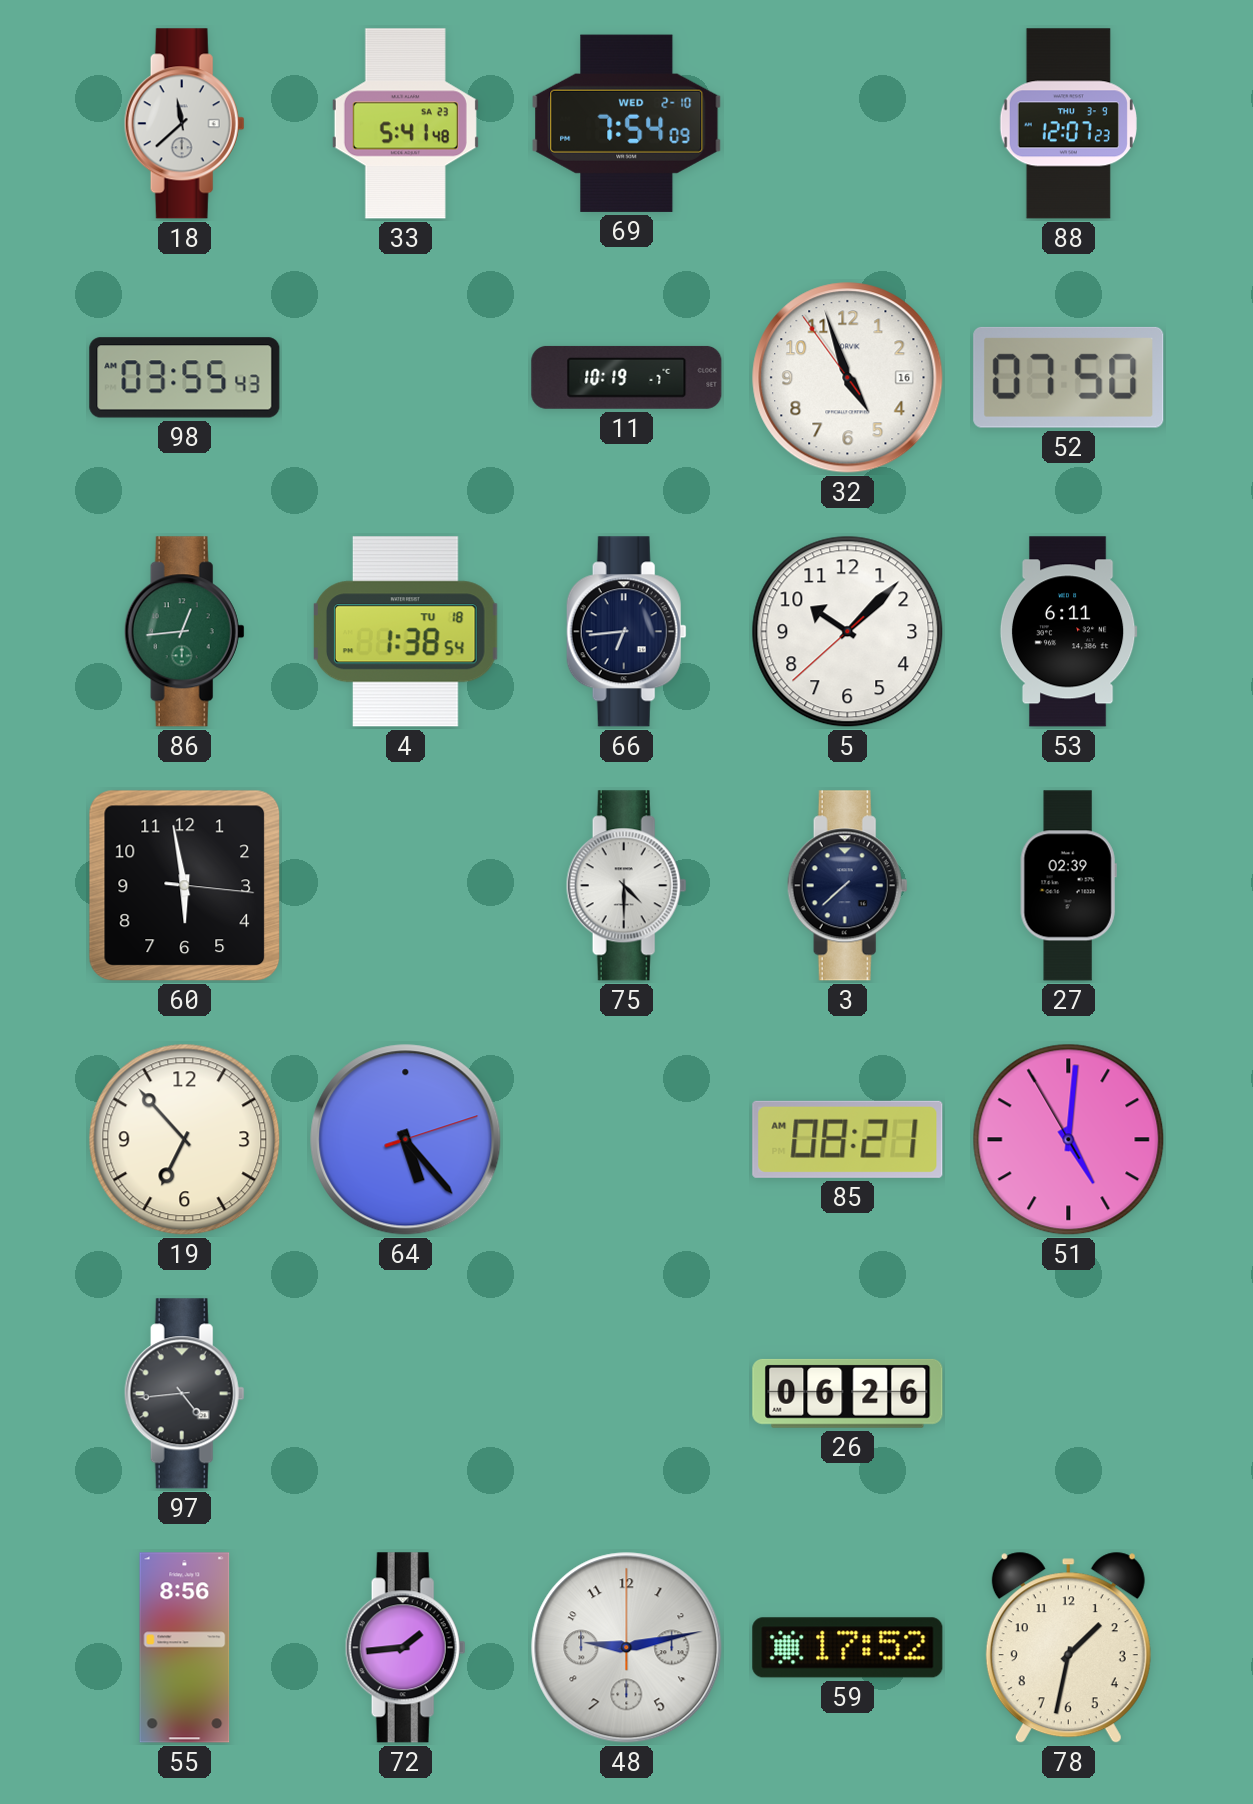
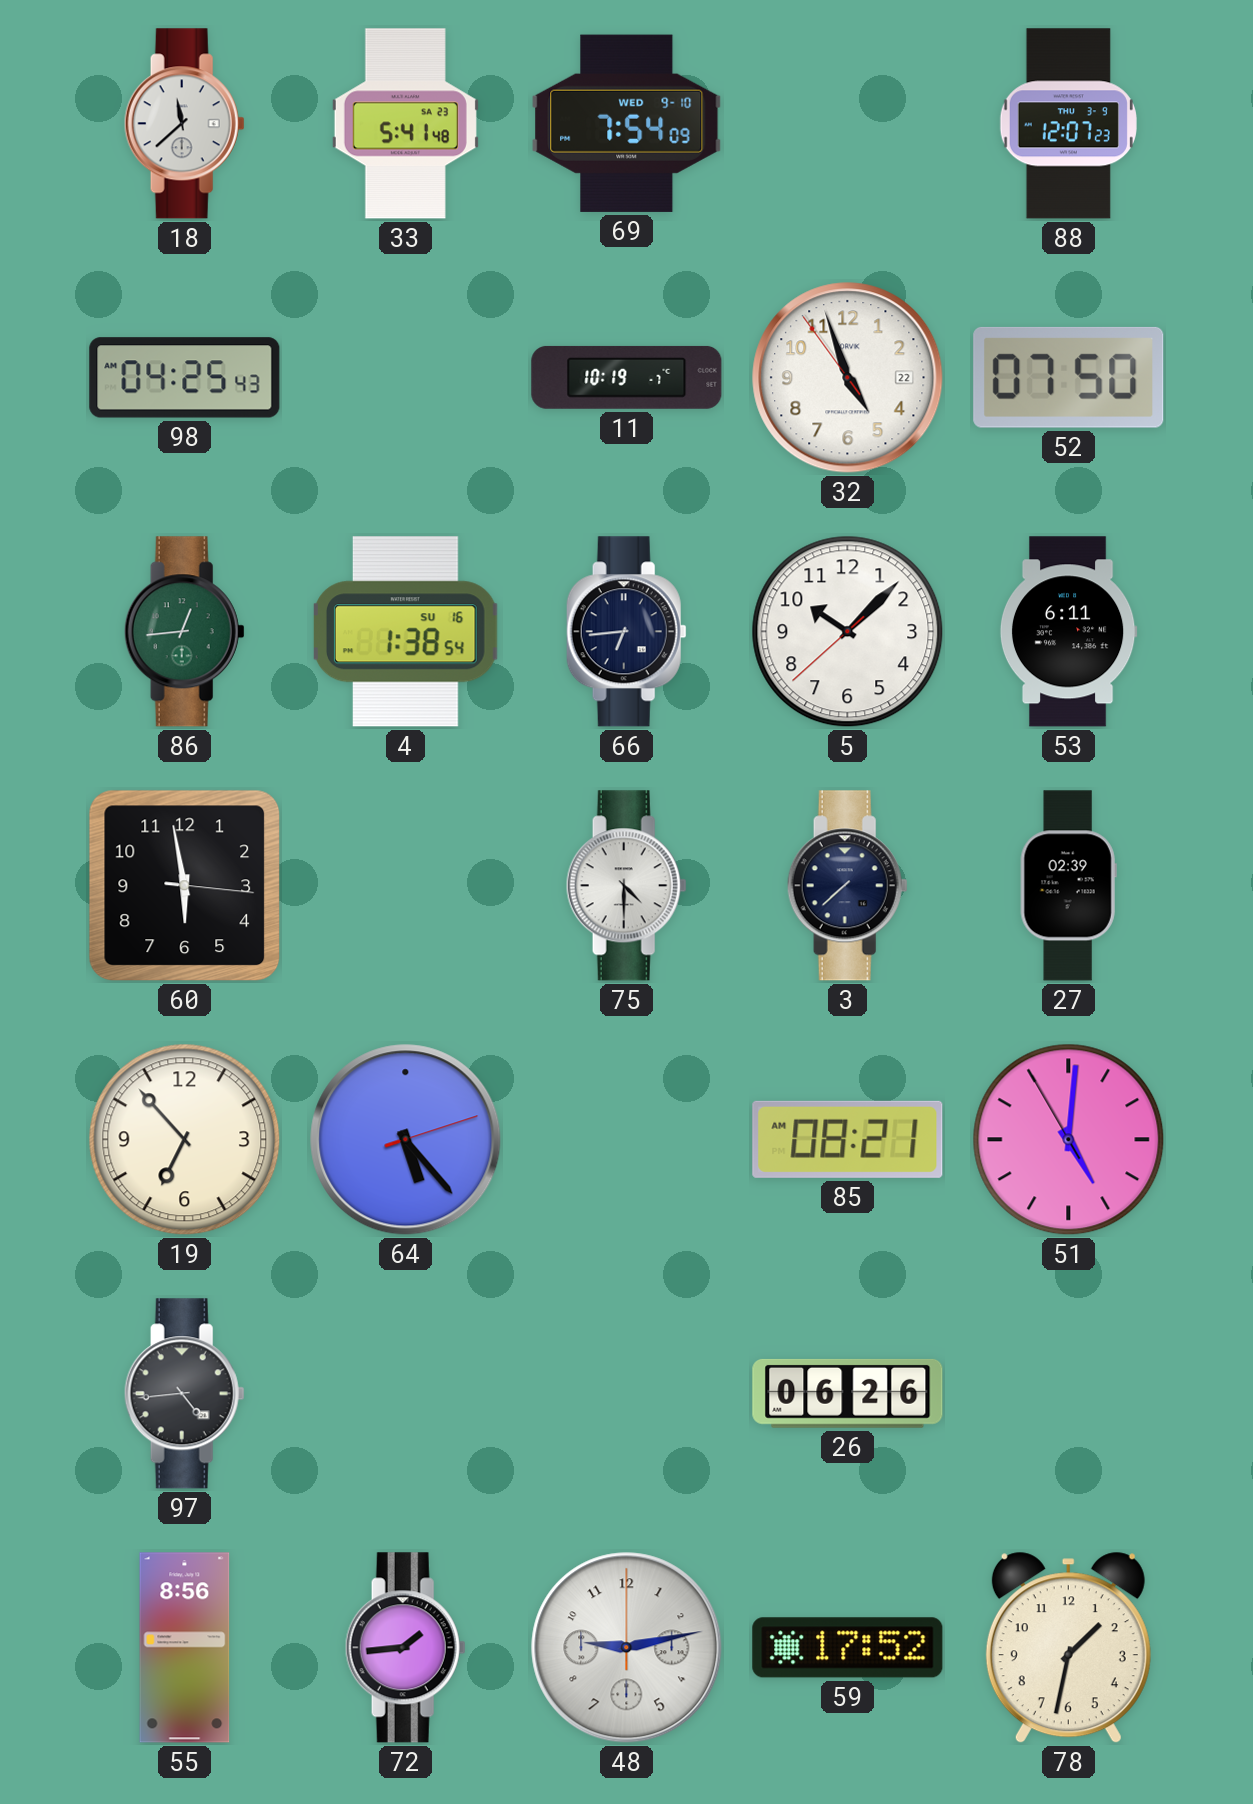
69 date: WED 2-10 -> WED 9-10 (627, 123)
98: 03:55 -> 04:25 (185, 378)
32 date: 16 -> 22 (848, 378)
4 date: TU 18 -> SU 16 (405, 632)
